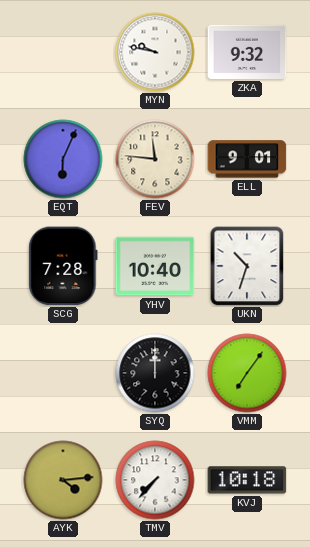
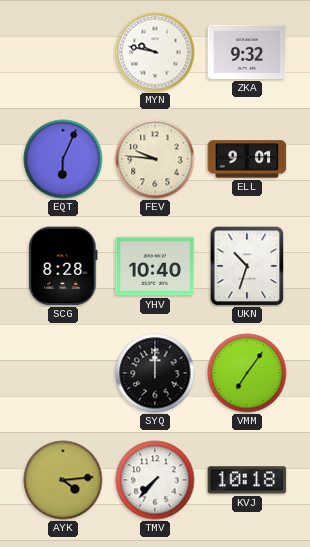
FEV: 11:46 -> 9:46 (155, 159)
SCG: 7:28 -> 8:28 (63, 266)
